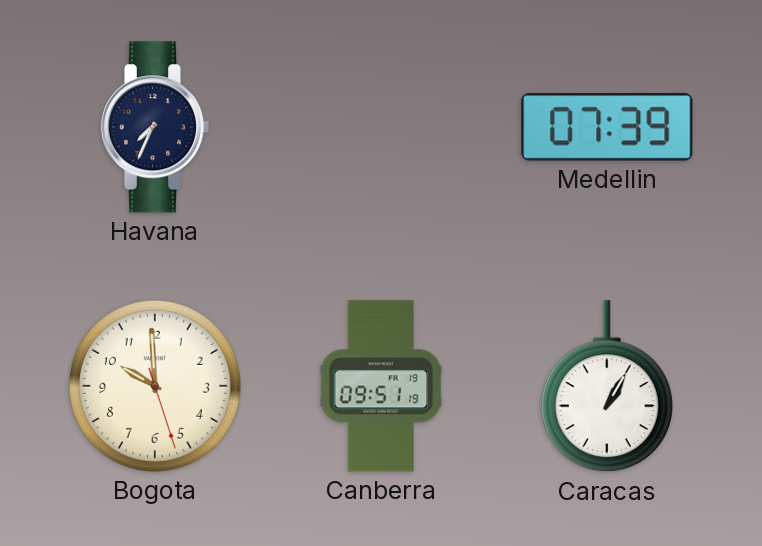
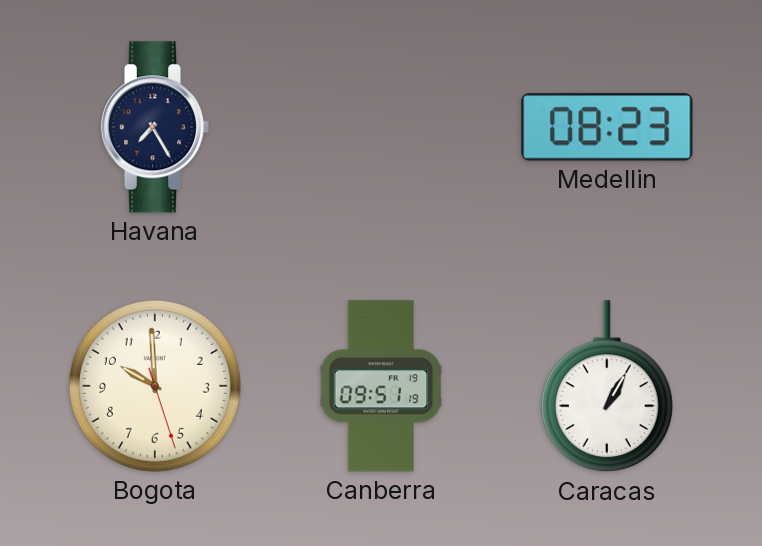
Havana: 7:34 -> 7:25 (155, 127)
Medellin: 07:39 -> 08:23 (607, 127)
